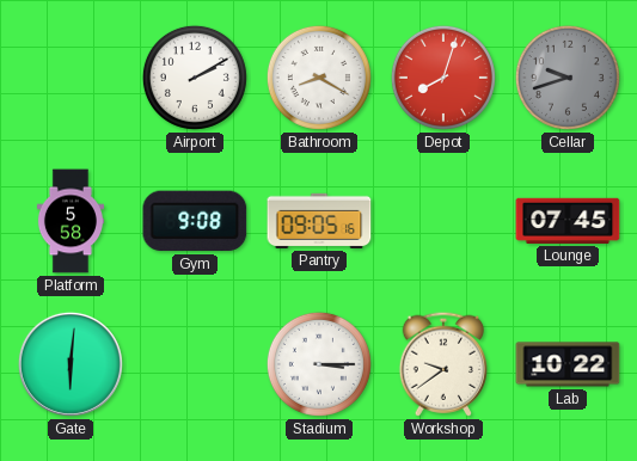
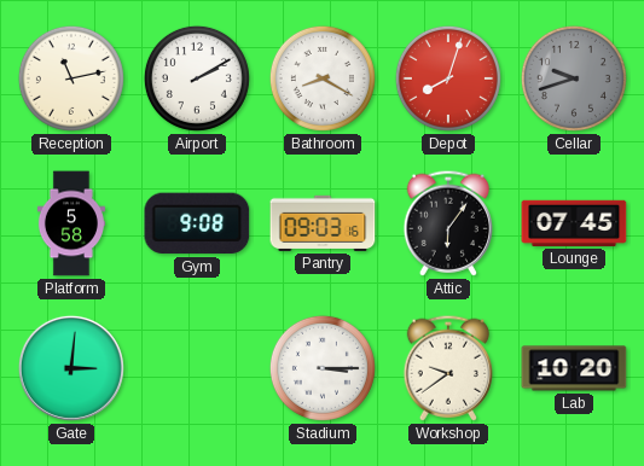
Reception: none -> 11:13 (71, 78)
Pantry: 09:05 -> 09:03 (323, 223)
Attic: none -> 6:06 (447, 223)
Gate: 6:01 -> 3:01 (71, 368)
Lab: 10:22 -> 10:20 (574, 368)
